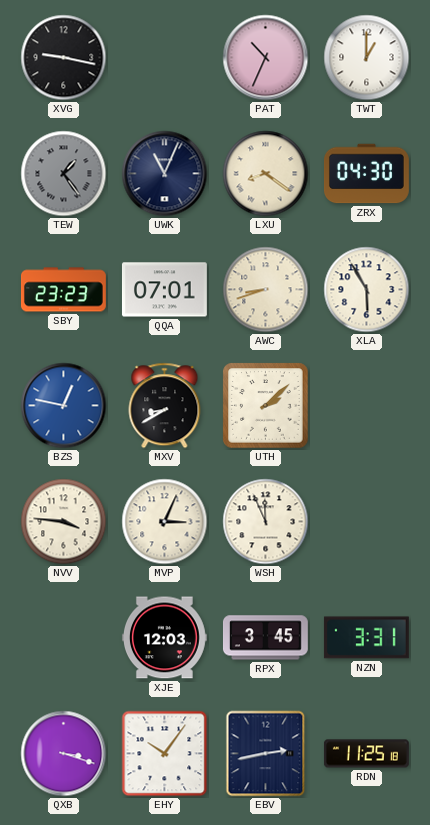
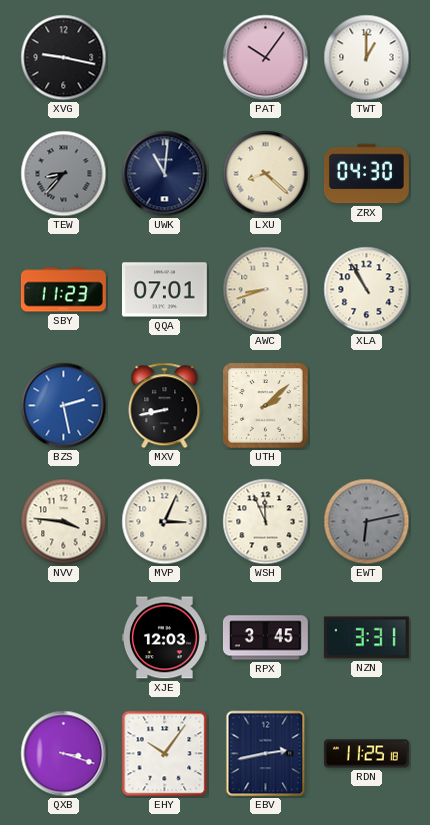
PAT: 10:34 -> 10:06 (266, 58)
TEW: 1:24 -> 8:37 (64, 174)
UWK: 11:04 -> 11:01 (165, 174)
LXU: 8:21 -> 8:22 (266, 174)
SBY: 23:23 -> 11:23 (63, 290)
XLA: 5:55 -> 10:55 (367, 290)
BZS: 12:47 -> 2:28 (64, 406)
MXV: 8:40 -> 8:43 (165, 406)
EWT: none -> 6:13 (367, 522)
